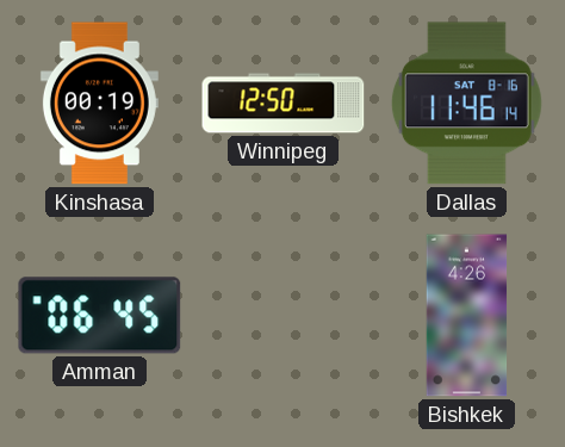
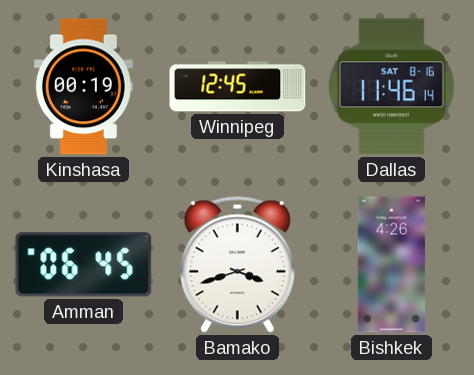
Winnipeg: 12:50 -> 12:45 (238, 87)
Bamako: none -> 3:42 (237, 264)
